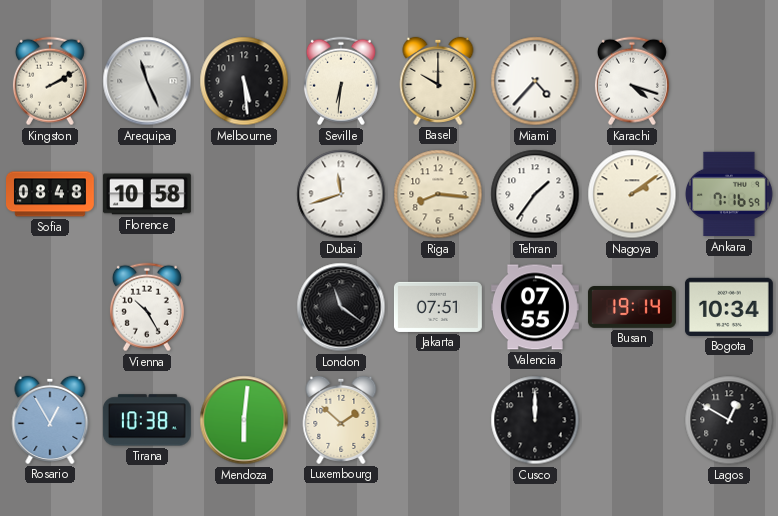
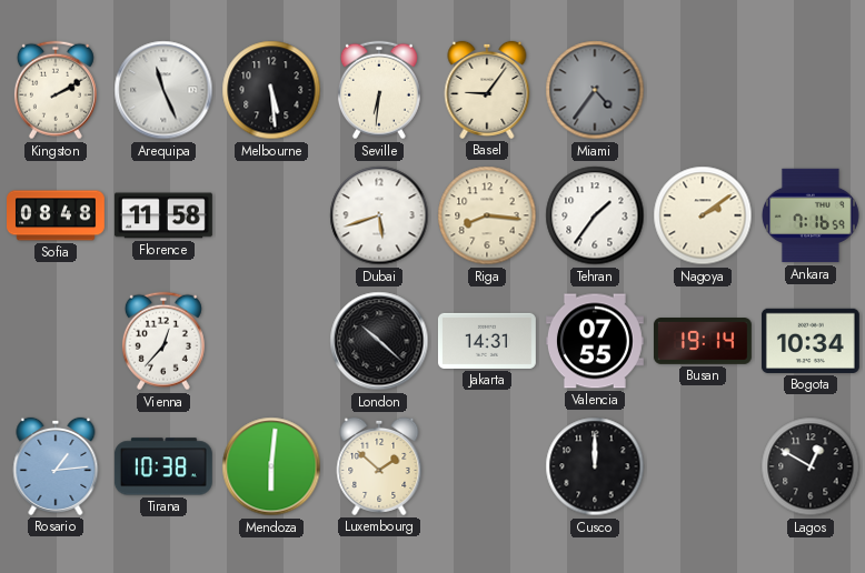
Basel: 10:00 -> 9:06 (487, 90)
Miami: 4:37 -> 4:36 (595, 90)
Miami dial: white -> grey (595, 90)
Karachi: 4:18 -> none (632, 81)
Florence: 10:58 -> 11:58 (163, 215)
Dubai: 11:42 -> 5:42 (379, 215)
Vienna: 10:25 -> 12:37 (163, 341)
London: 11:21 -> 10:22 (379, 341)
Jakarta: 07:51 -> 14:31 (487, 341)
Rosario: 12:55 -> 1:14 (56, 466)
